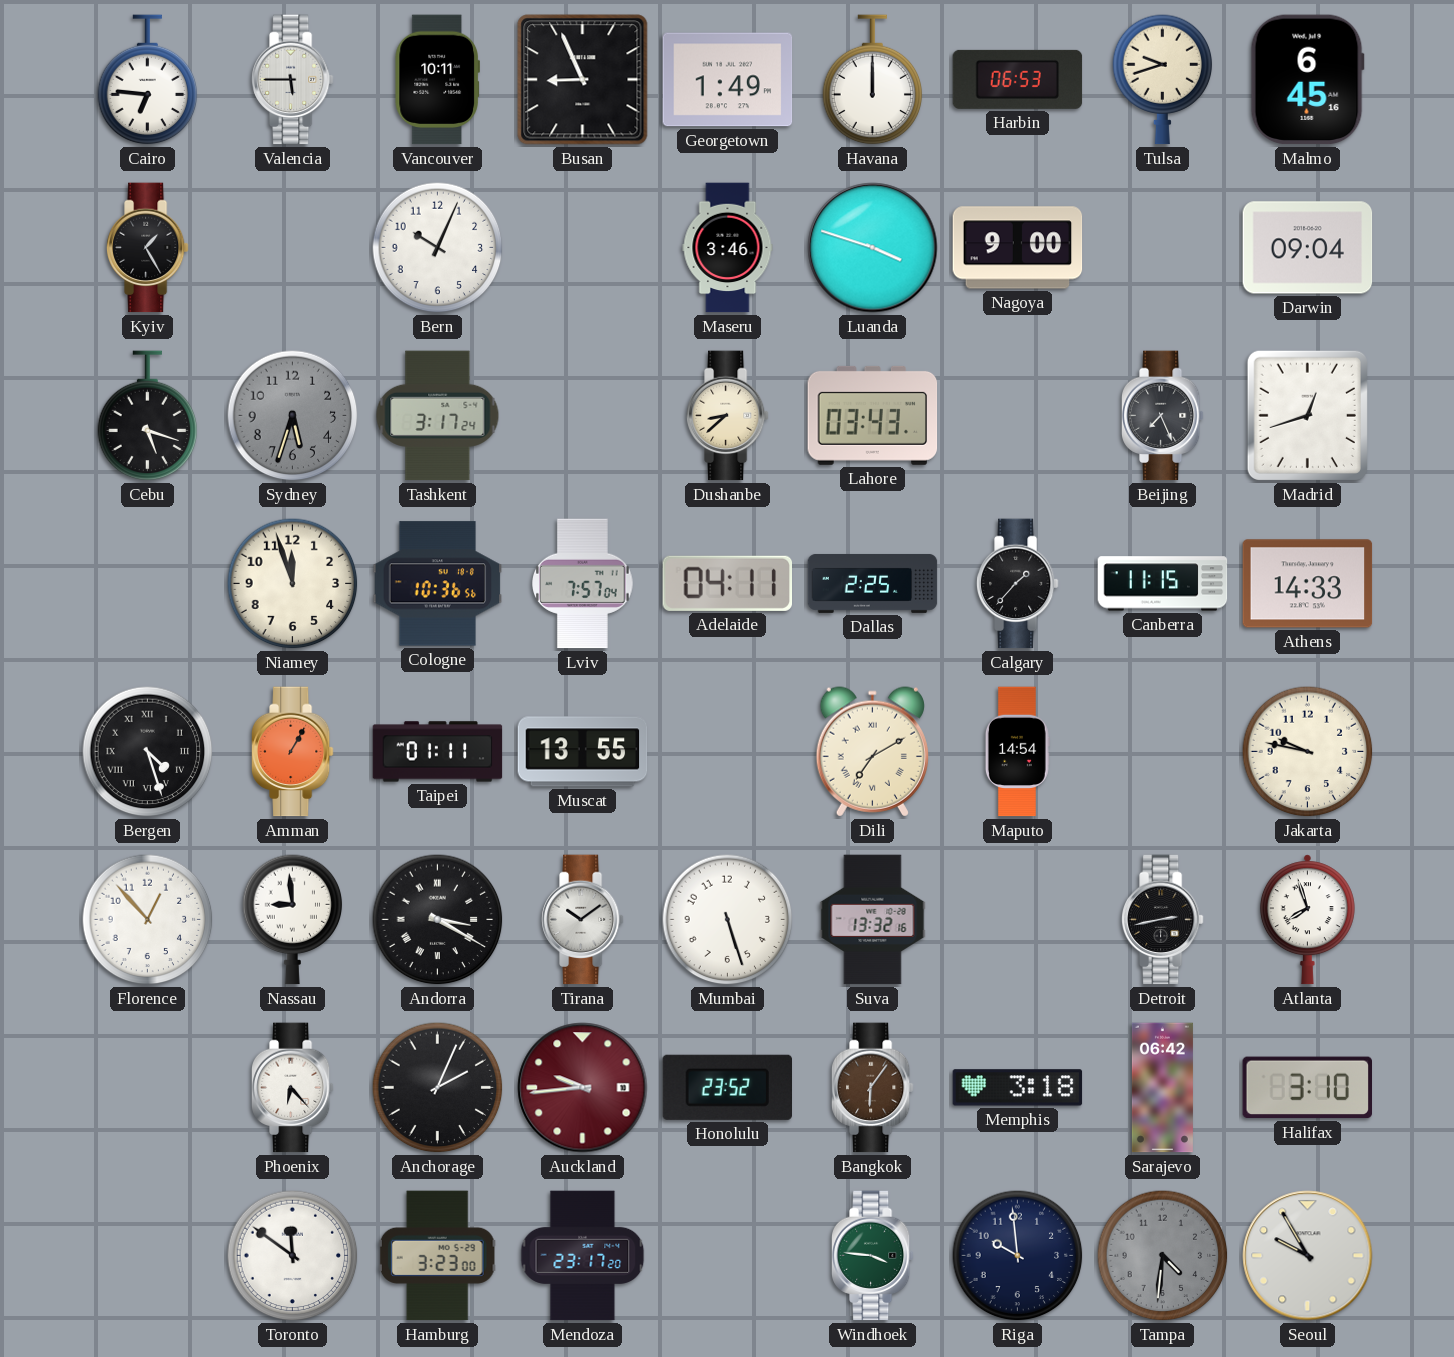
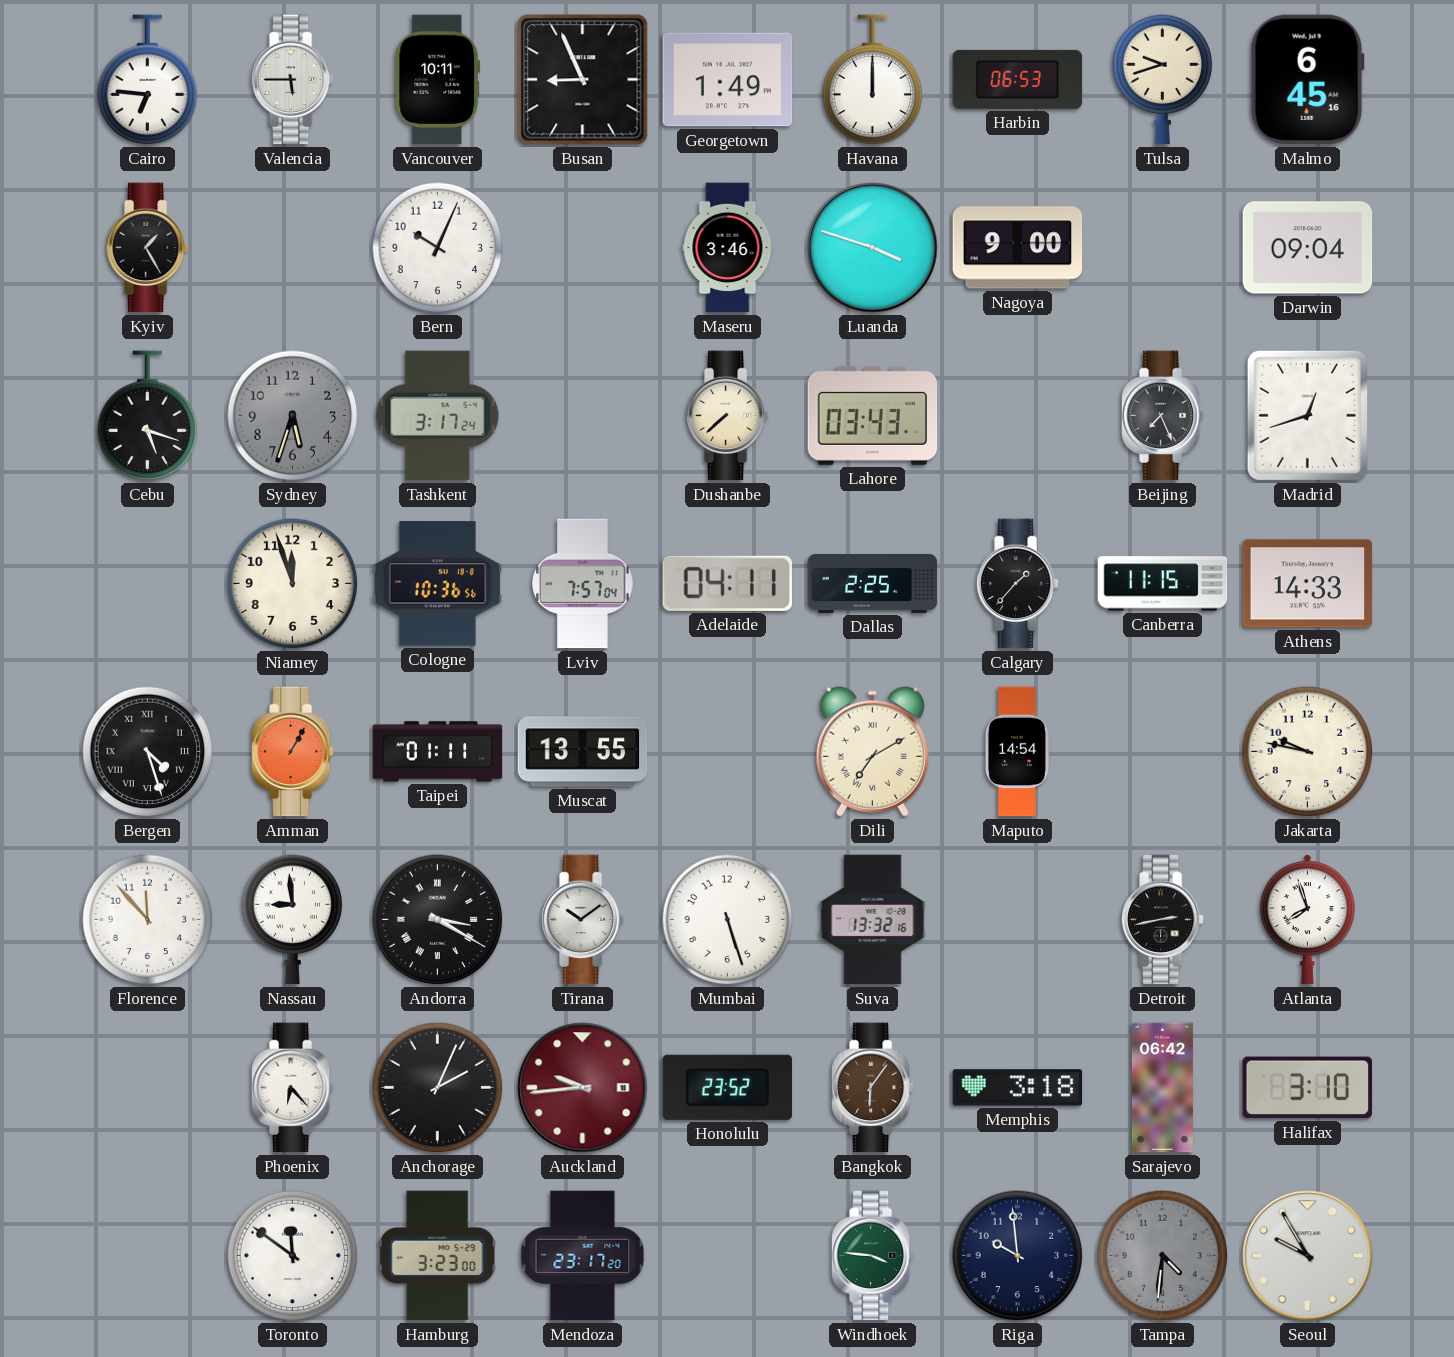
Dushanbe: 8:38 -> 7:38 (727, 416)
Florence: 12:53 -> 11:53 (148, 920)
